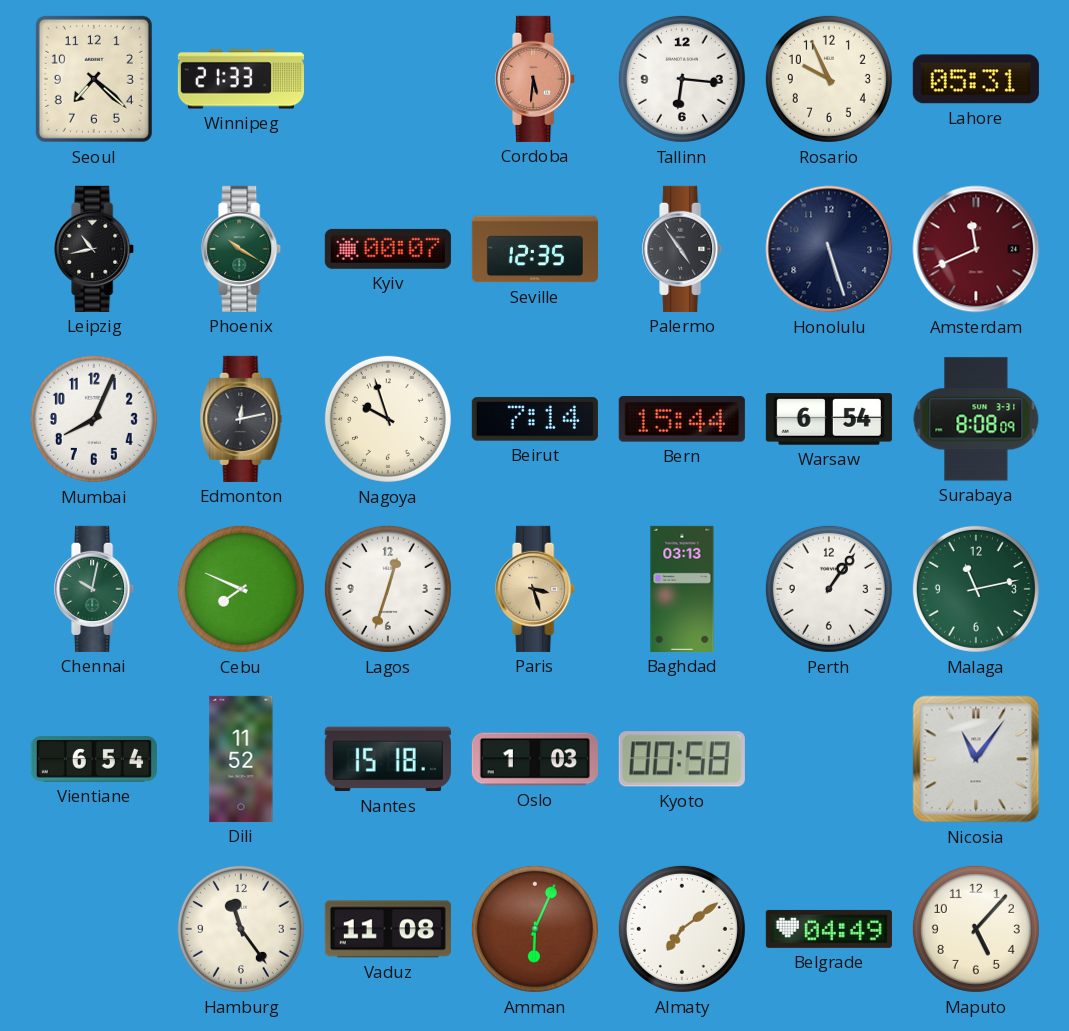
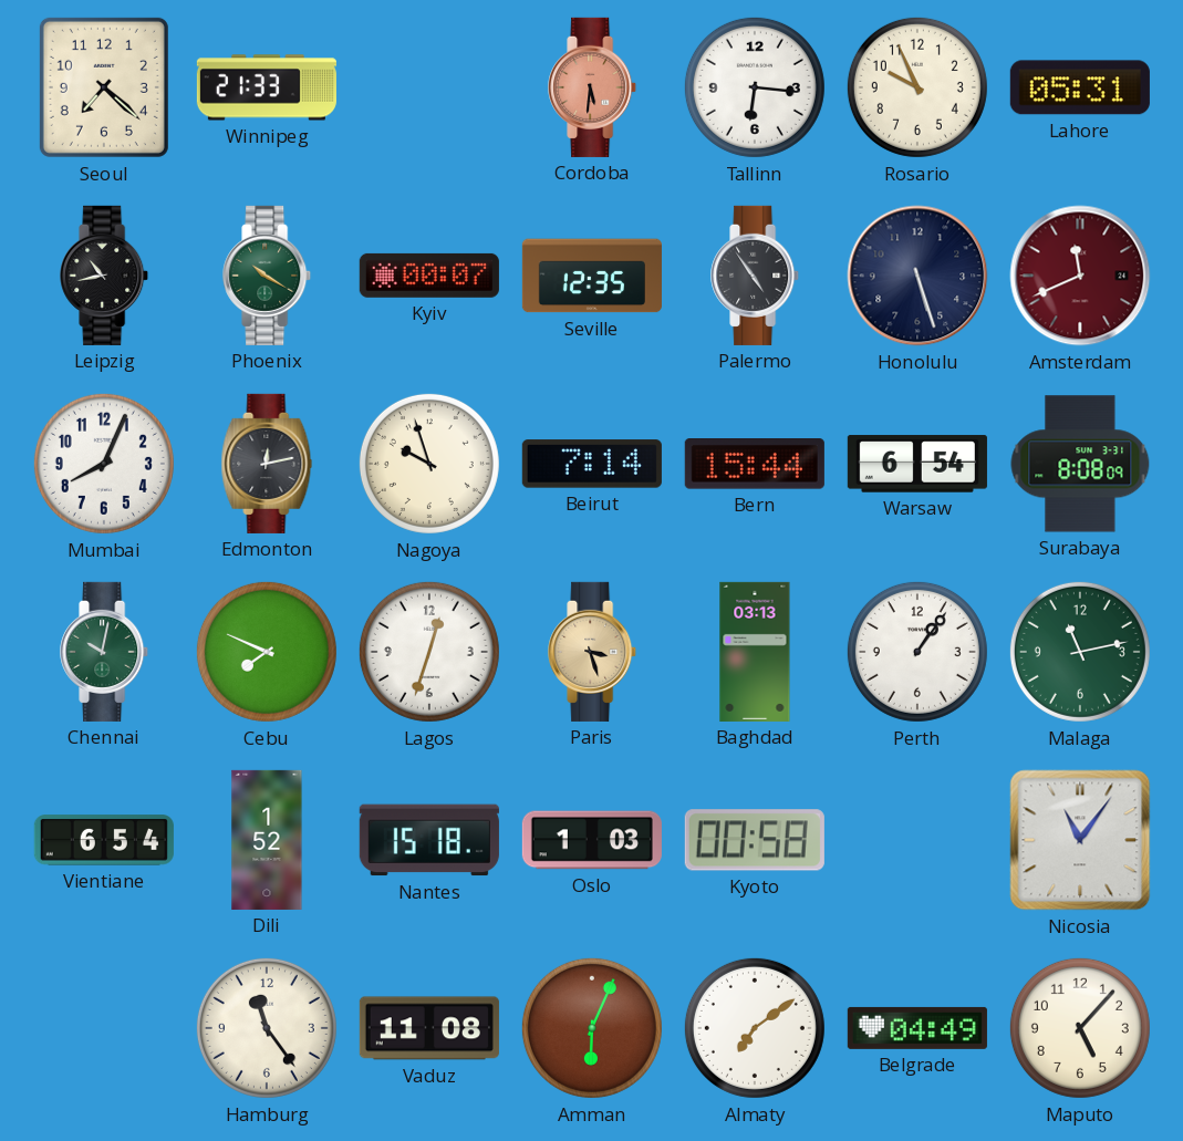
Dili: 11:52 -> 1:52 (267, 840)
